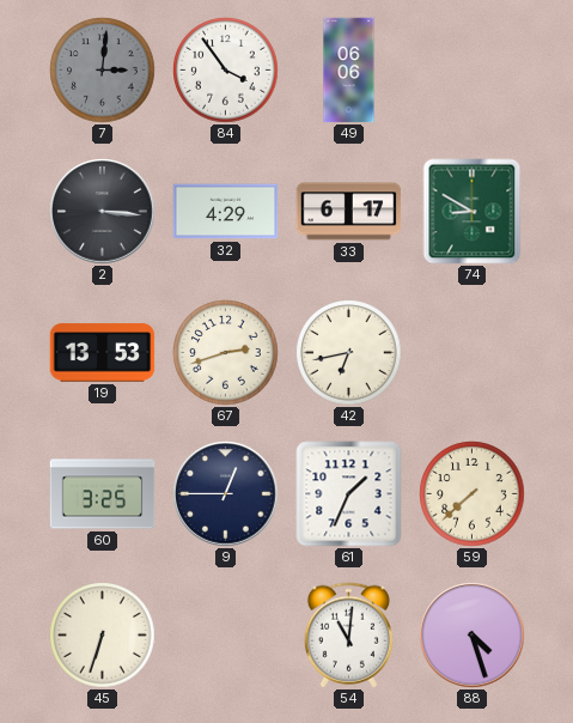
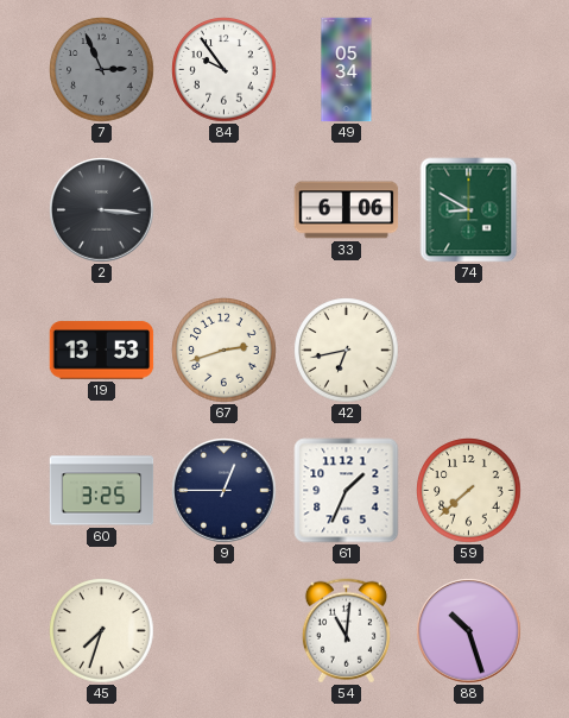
7: 3:01 -> 2:56 (102, 70)
84: 3:54 -> 9:54 (225, 70)
49: 06:06 -> 05:34 (347, 70)
32: 4:29 -> none (226, 212)
33: 6:17 -> 6:06 (347, 210)
45: 6:33 -> 7:33 (102, 631)
88: 4:27 -> 10:27 (469, 631)
